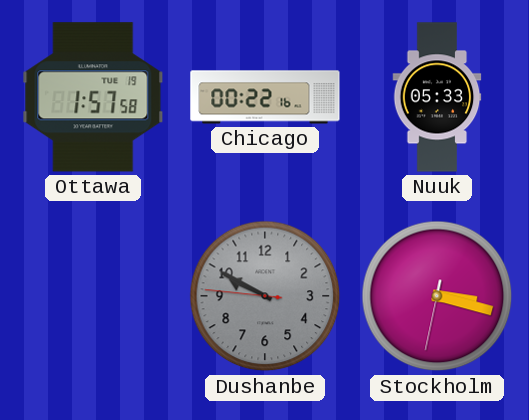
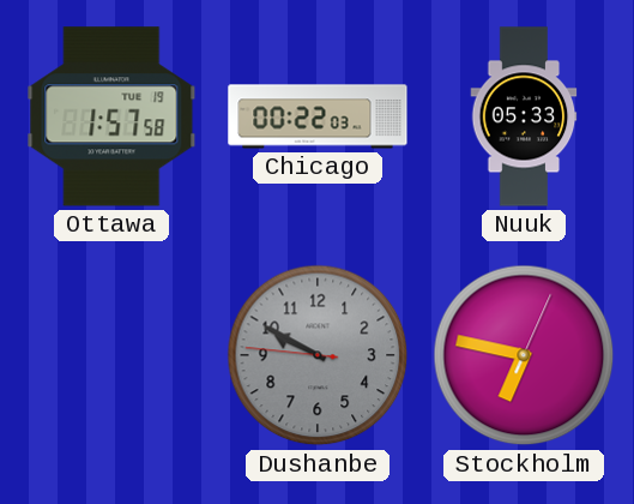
Chicago: 00:22:16 -> 00:22:03 (318, 116)
Stockholm: 3:17 -> 6:47 (524, 355)
